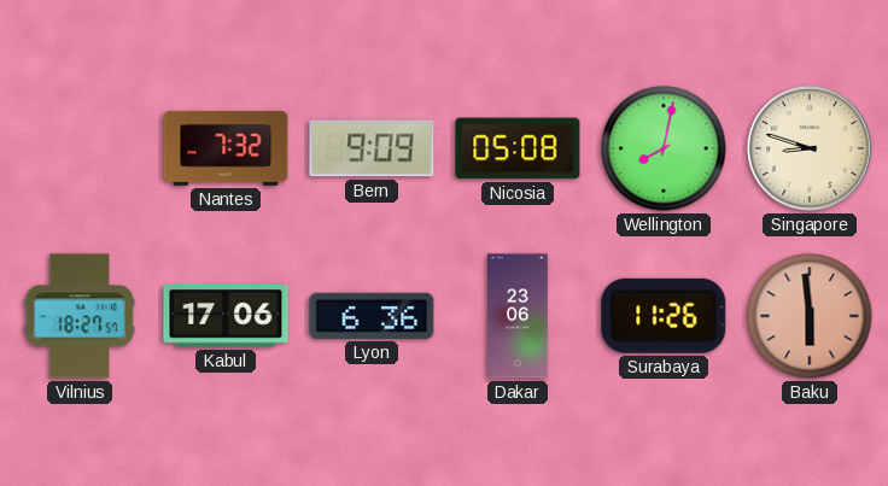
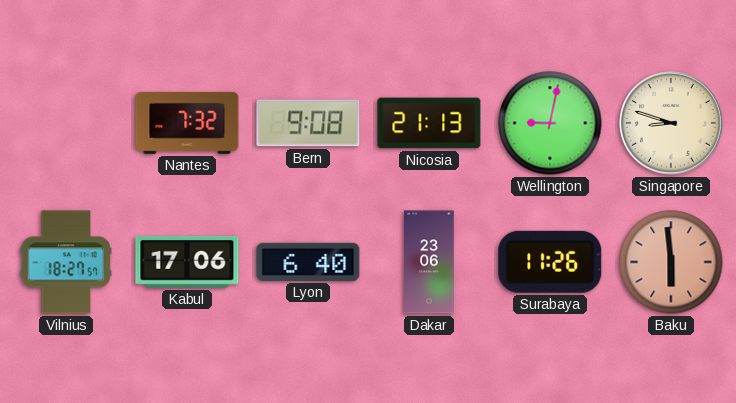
Bern: 9:09 -> 9:08 (308, 123)
Nicosia: 05:08 -> 21:13 (429, 123)
Wellington: 8:02 -> 9:02 (550, 123)
Lyon: 6:36 -> 6:40 (308, 262)
